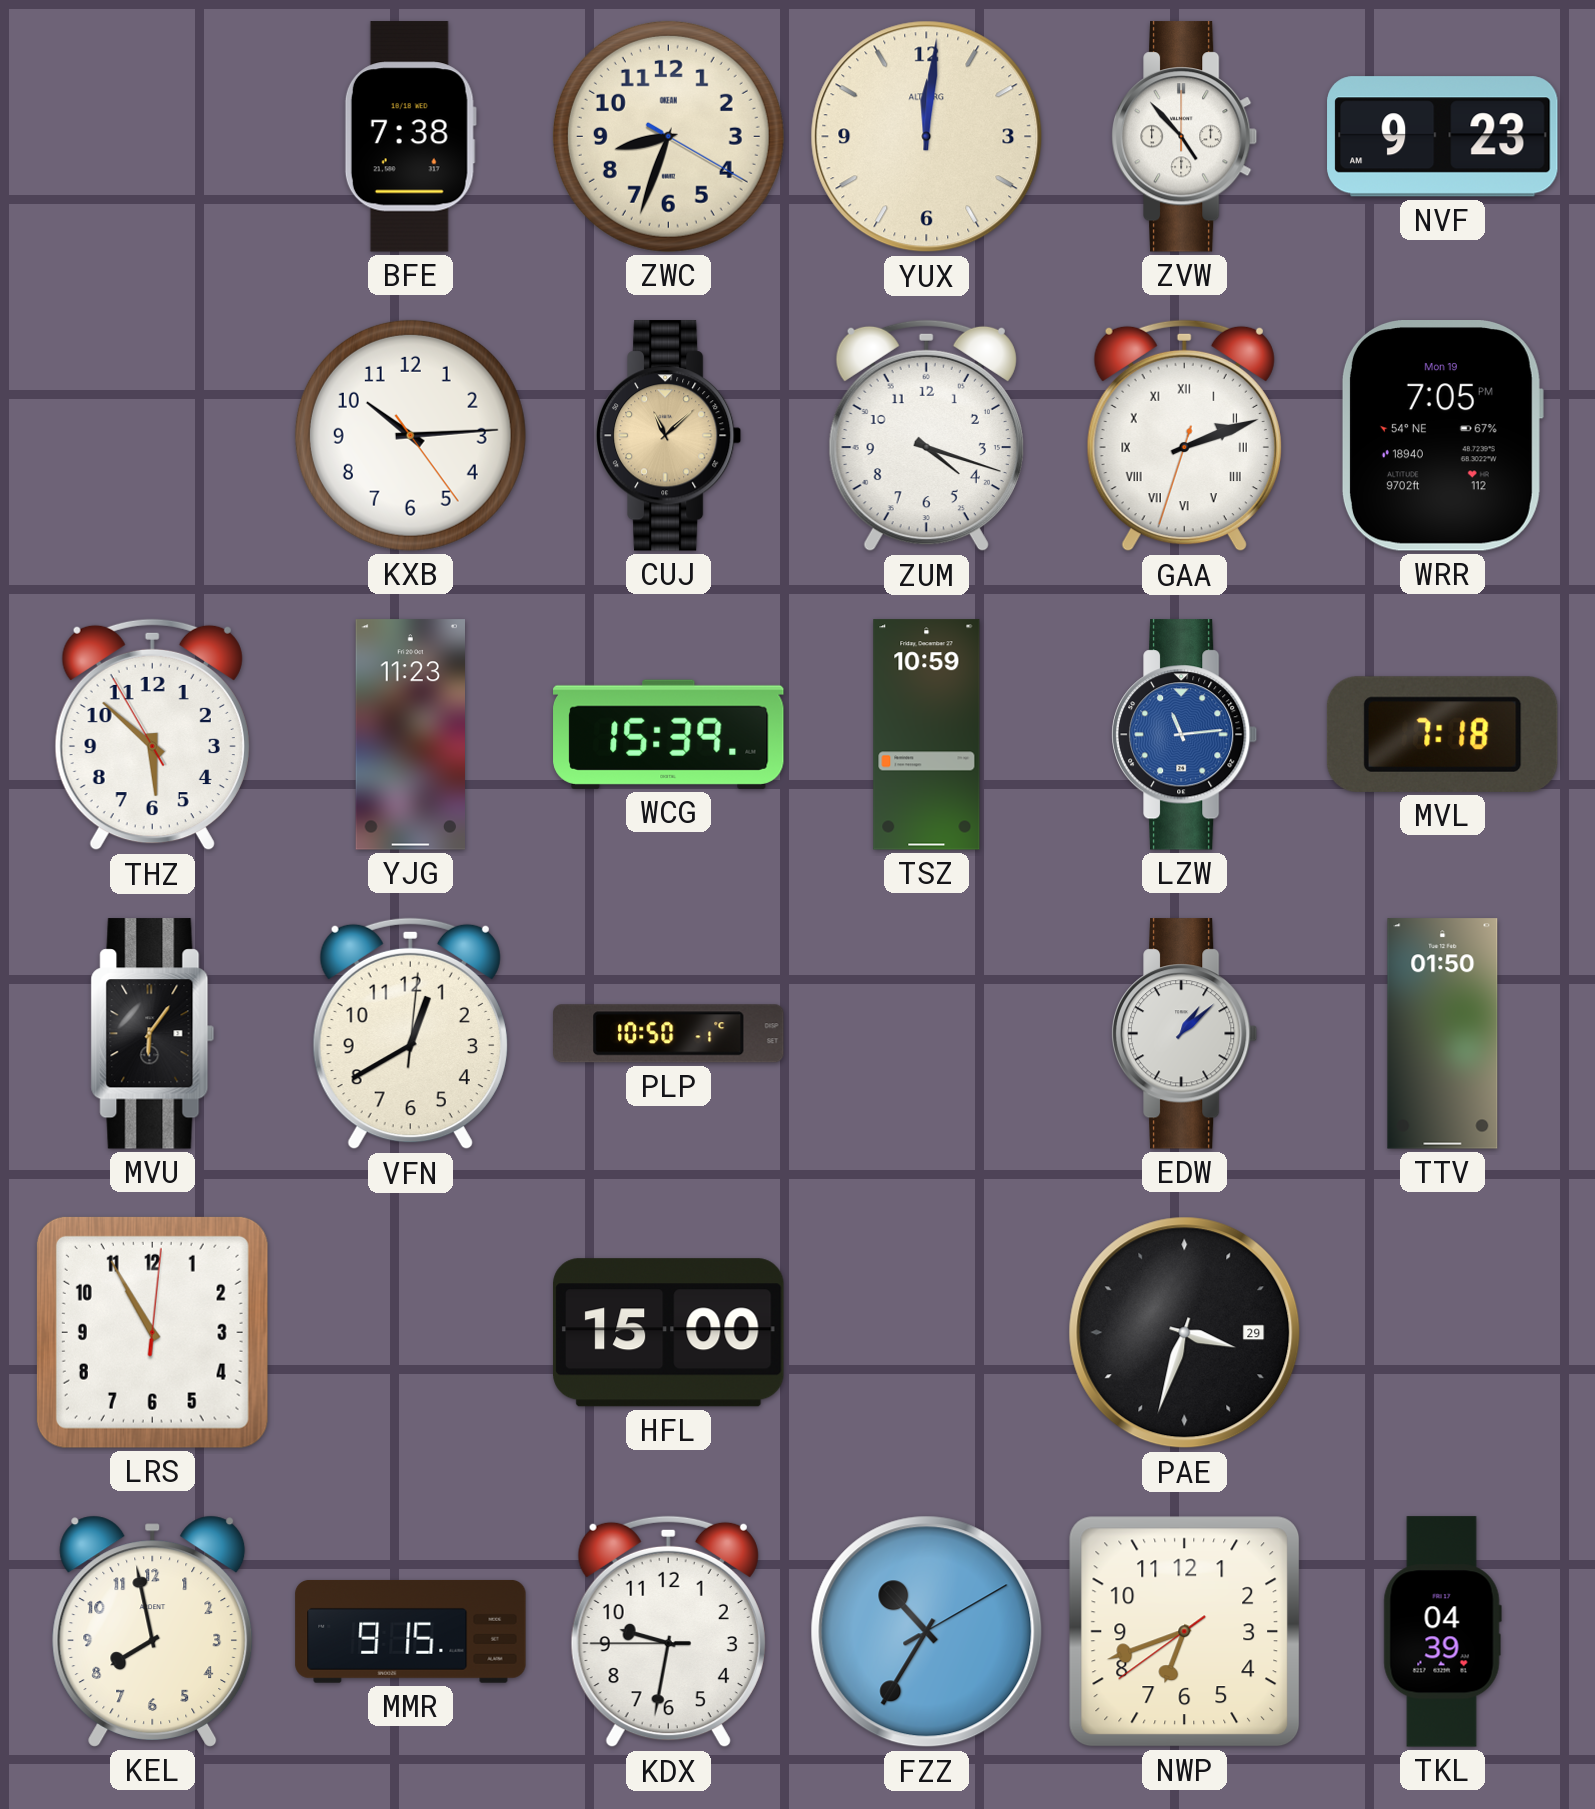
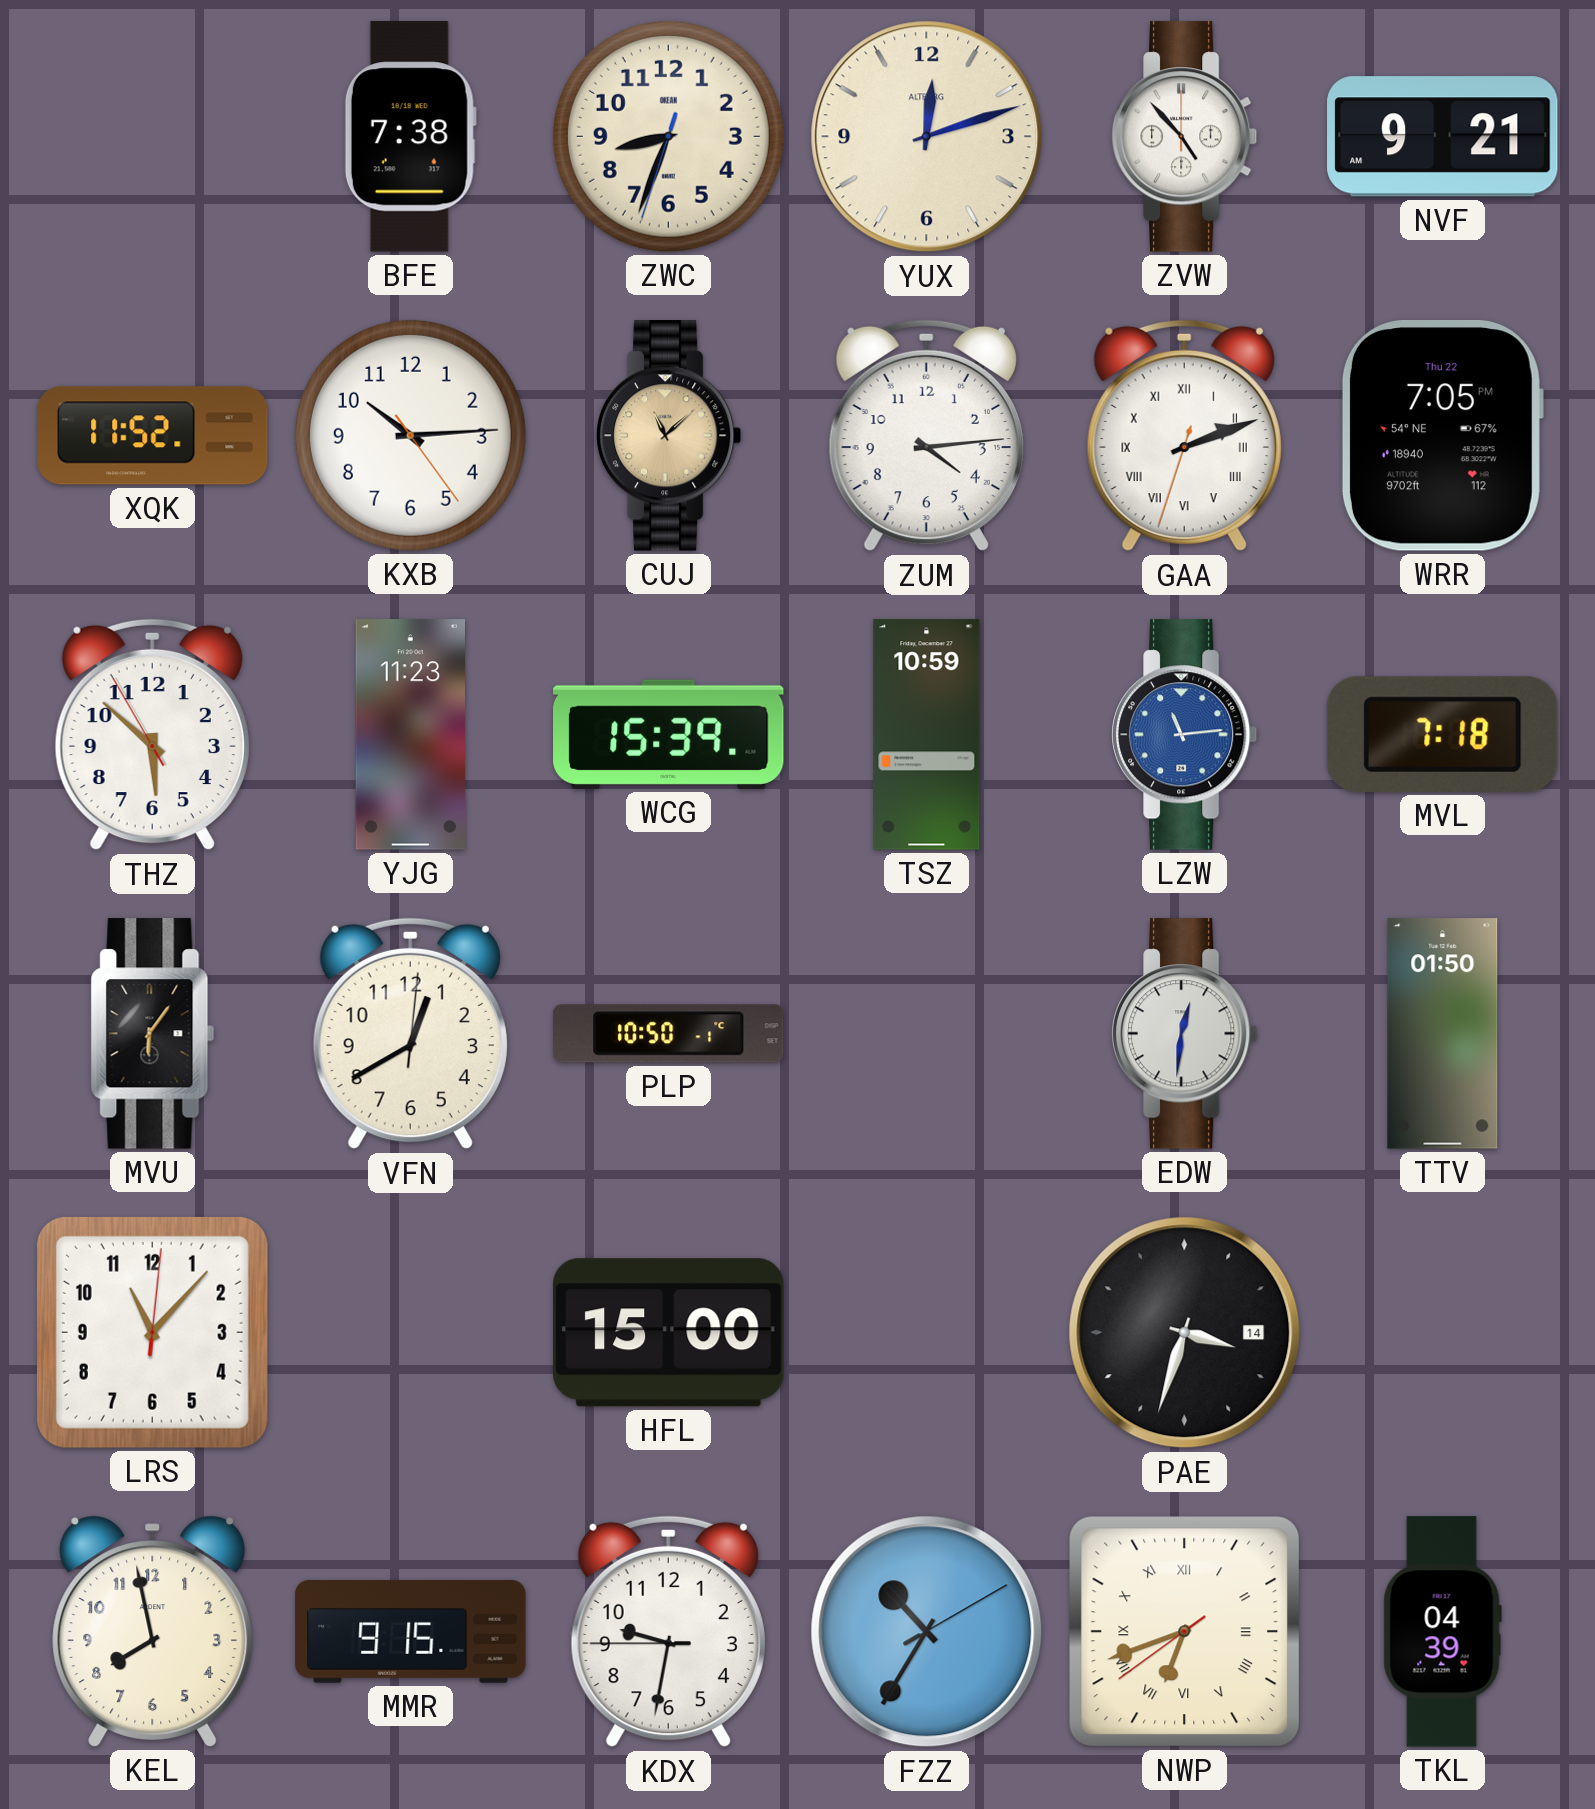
ZWC: 8:33:20 -> 8:33:33 (668, 136)
YUX: 12:01 -> 12:12 (927, 137)
NVF: 9:23 -> 9:21 (1443, 137)
XQK: none -> 11:52 (153, 436)
ZUM: 4:18 -> 4:14 (926, 436)
WRR date: Mon 19 -> Thu 22 (1442, 436)
EDW: 1:08 -> 12:31 (1185, 1034)
LRS: 10:55 -> 11:07 (152, 1332)
PAE date: 29 -> 14 (1185, 1333)
NWP numerals: Arabic -> Roman (1185, 1632)
